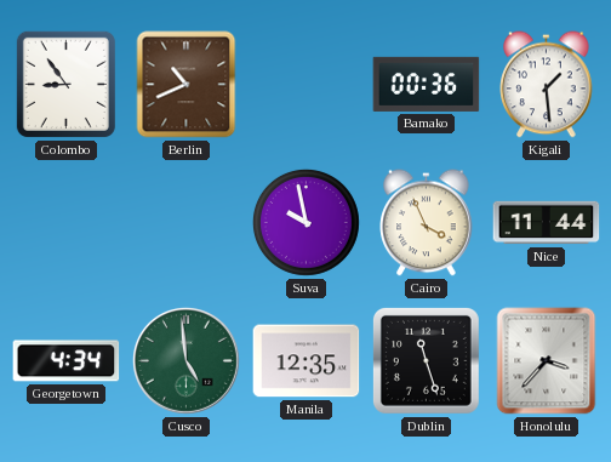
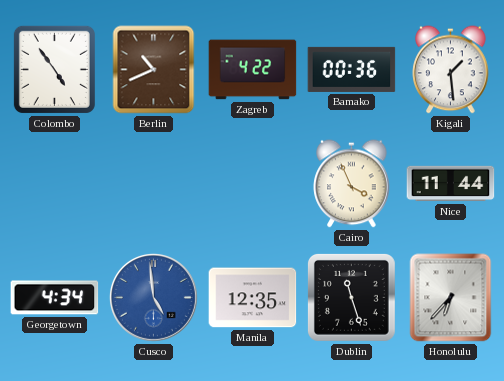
Colombo: 8:54 -> 4:54 (54, 69)
Zagreb: none -> 4:22 (253, 70)
Suva: 9:58 -> none (305, 222)
Cusco dial: green -> blue (153, 297)
Honolulu: 3:37 -> 6:37 (451, 298)
